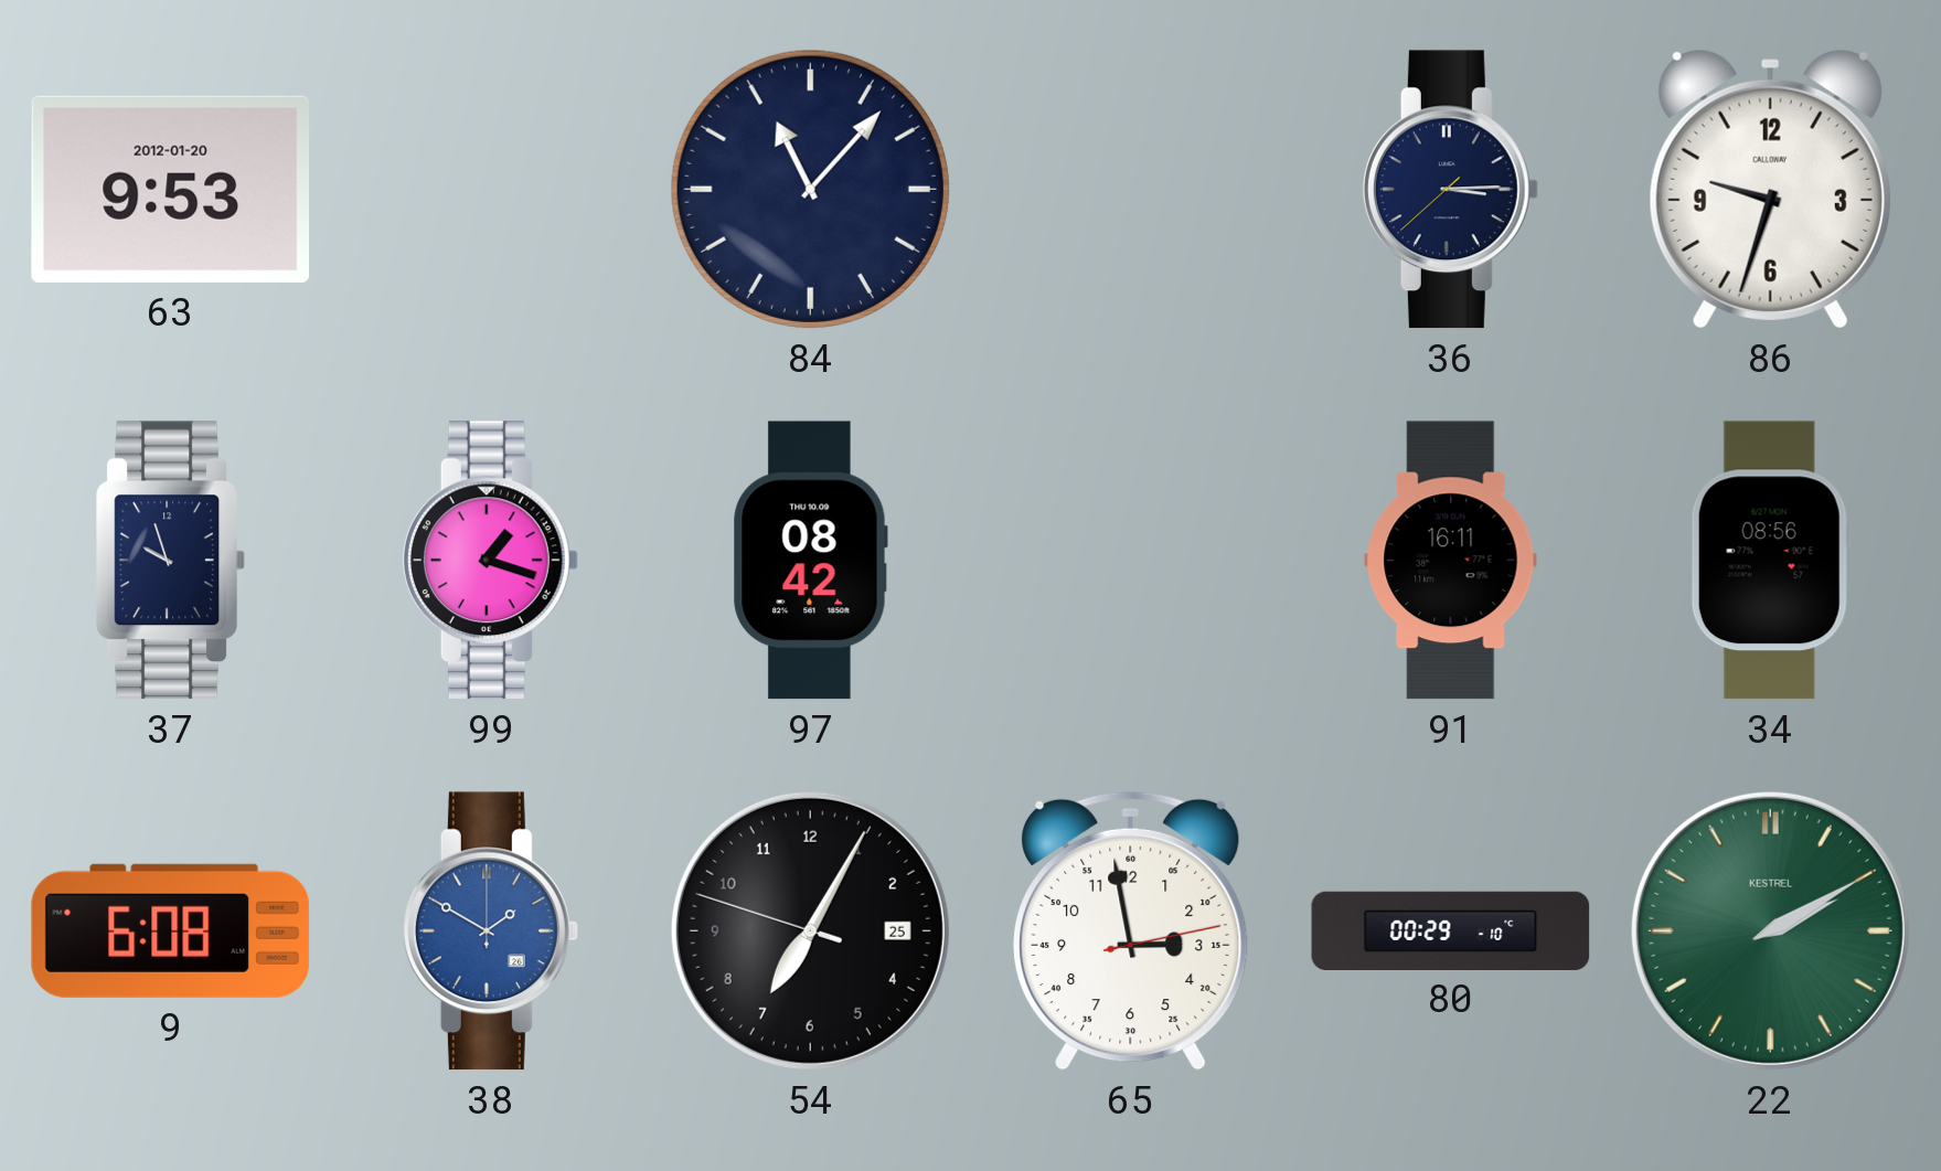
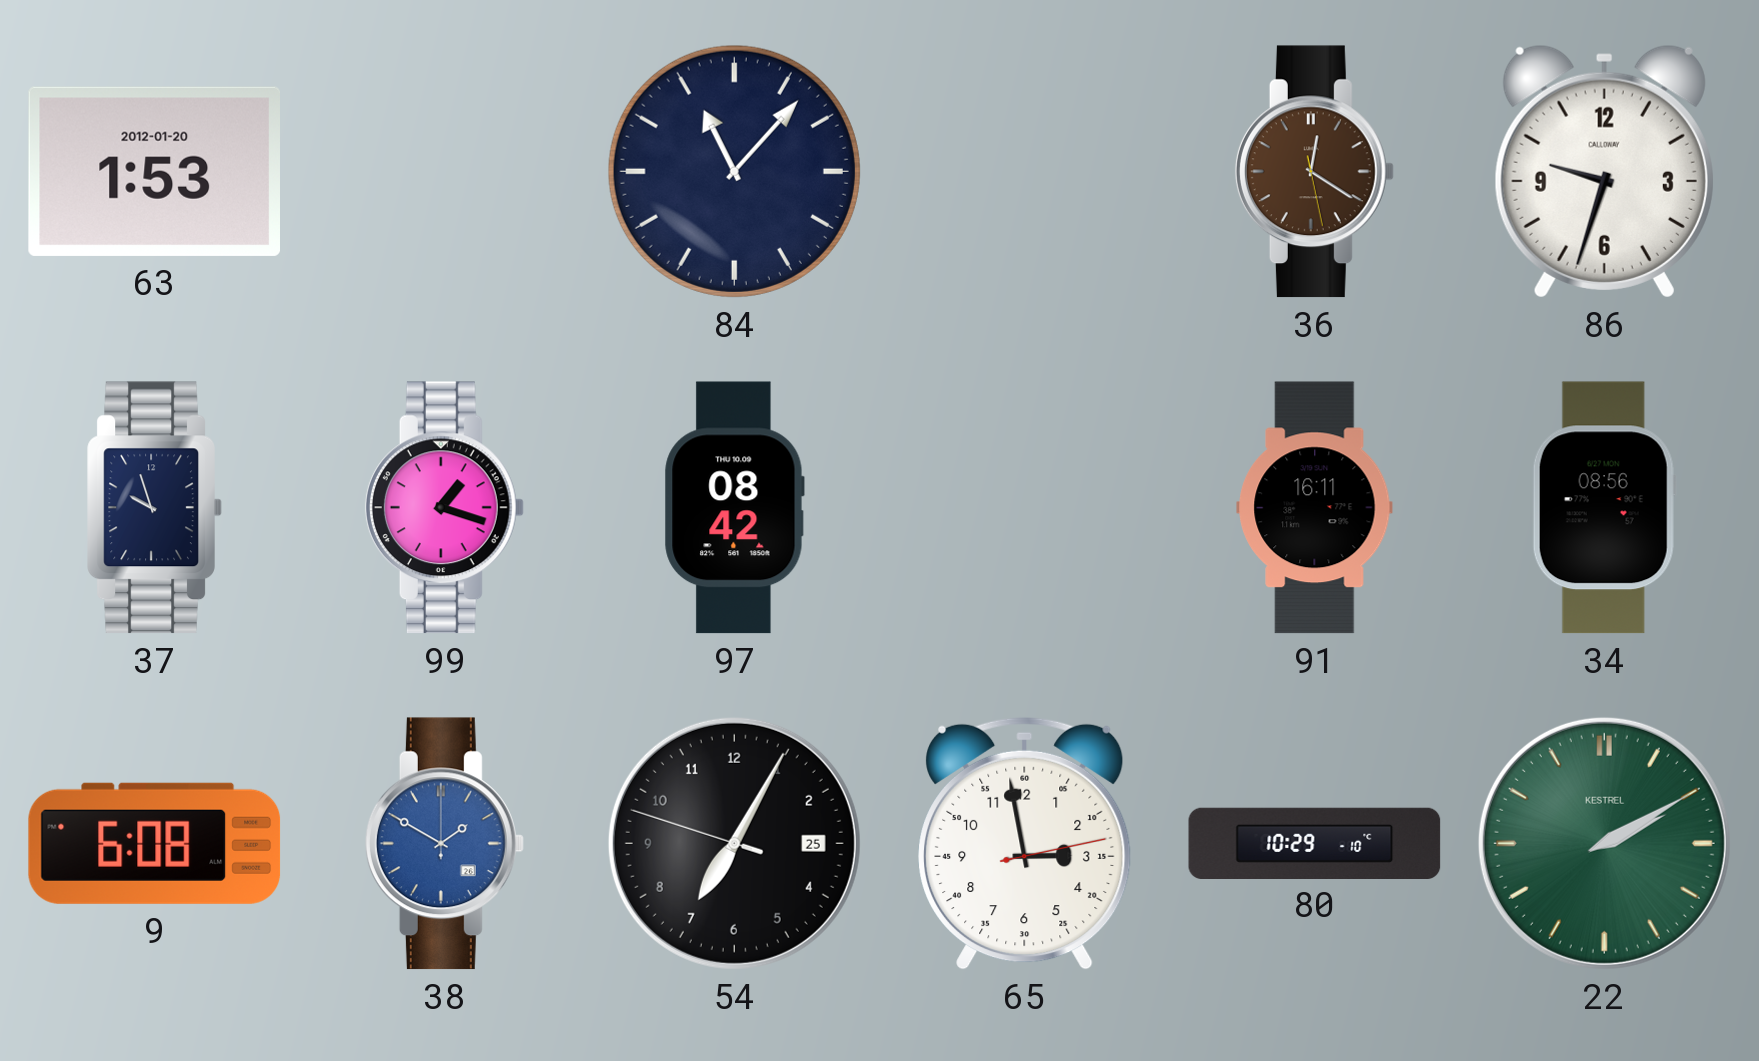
63: 9:53 -> 1:53 (154, 171)
36: 3:14 -> 12:20 (1314, 172)
36 dial: navy -> brown (1314, 172)
80: 00:29 -> 10:29 (1315, 843)
